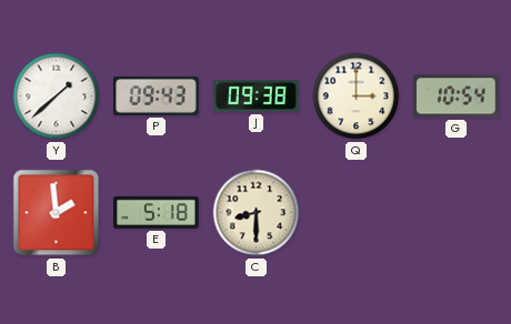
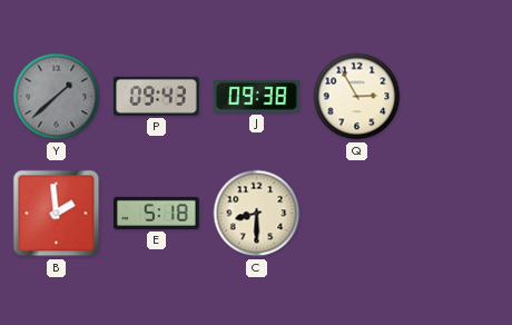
Y dial: white -> grey (57, 97)
Q: 3:00 -> 2:55 (357, 97)
G: 10:54 -> none (457, 97)
